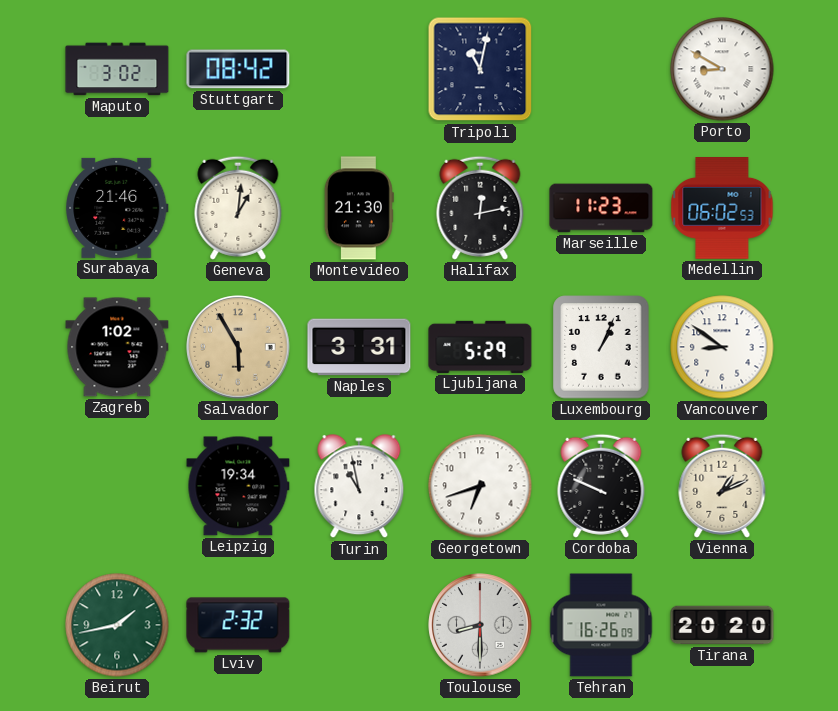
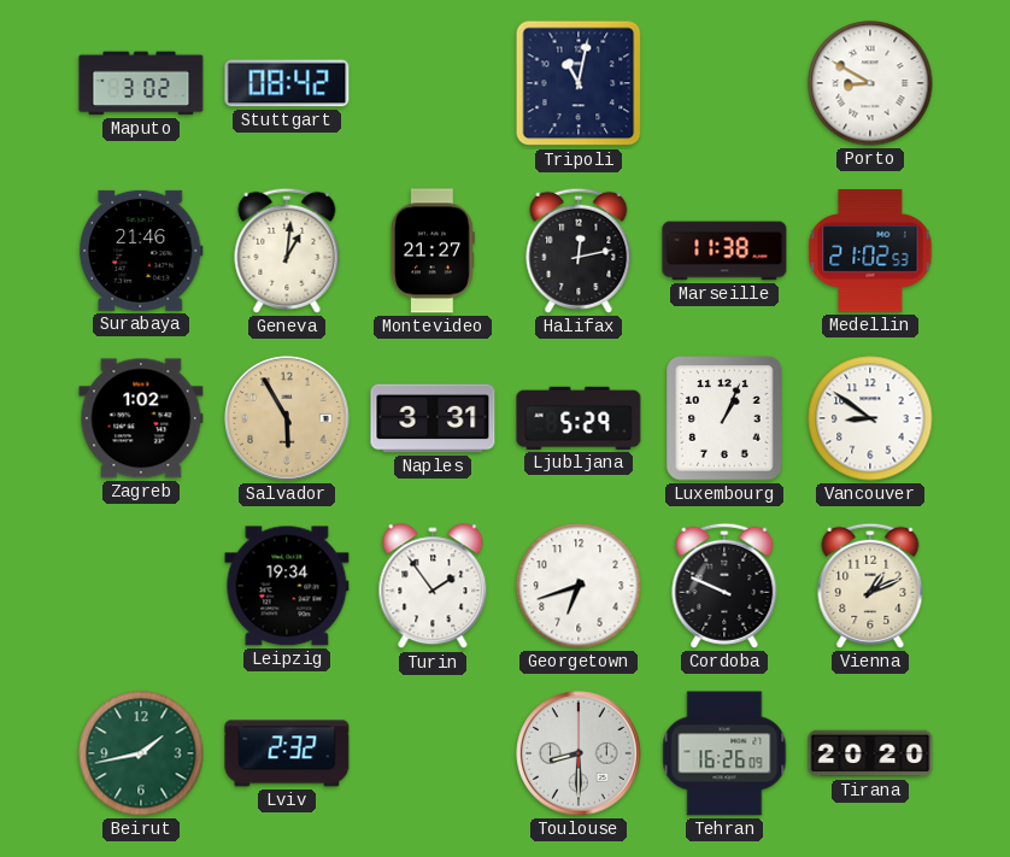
Montevideo: 21:30 -> 21:27 (433, 251)
Marseille: 11:23 -> 11:38 (724, 251)
Medellin: 06:02 -> 21:02 (870, 252)
Turin: 10:58 -> 1:54 (433, 587)
